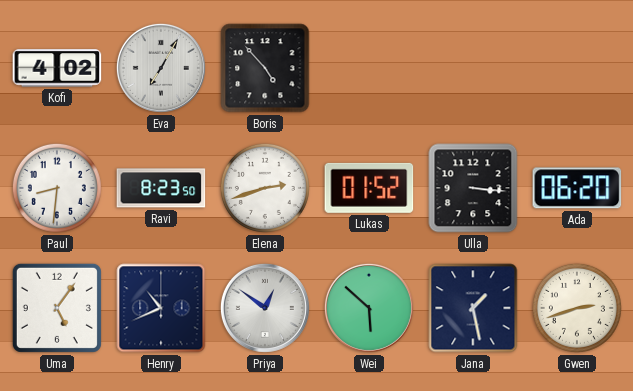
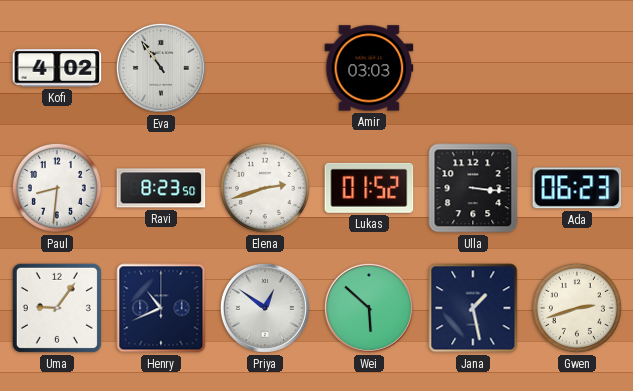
Eva: 7:05 -> 10:54 (161, 68)
Boris: 4:53 -> none (265, 68)
Amir: none -> 03:03 (369, 68)
Ada: 06:20 -> 06:23 (577, 188)
Uma: 5:06 -> 9:06 (57, 308)
